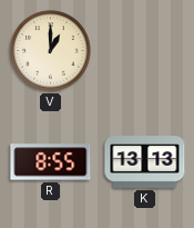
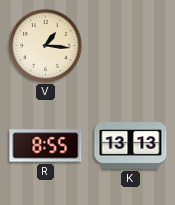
V: 1:00 -> 1:16 (46, 46)
